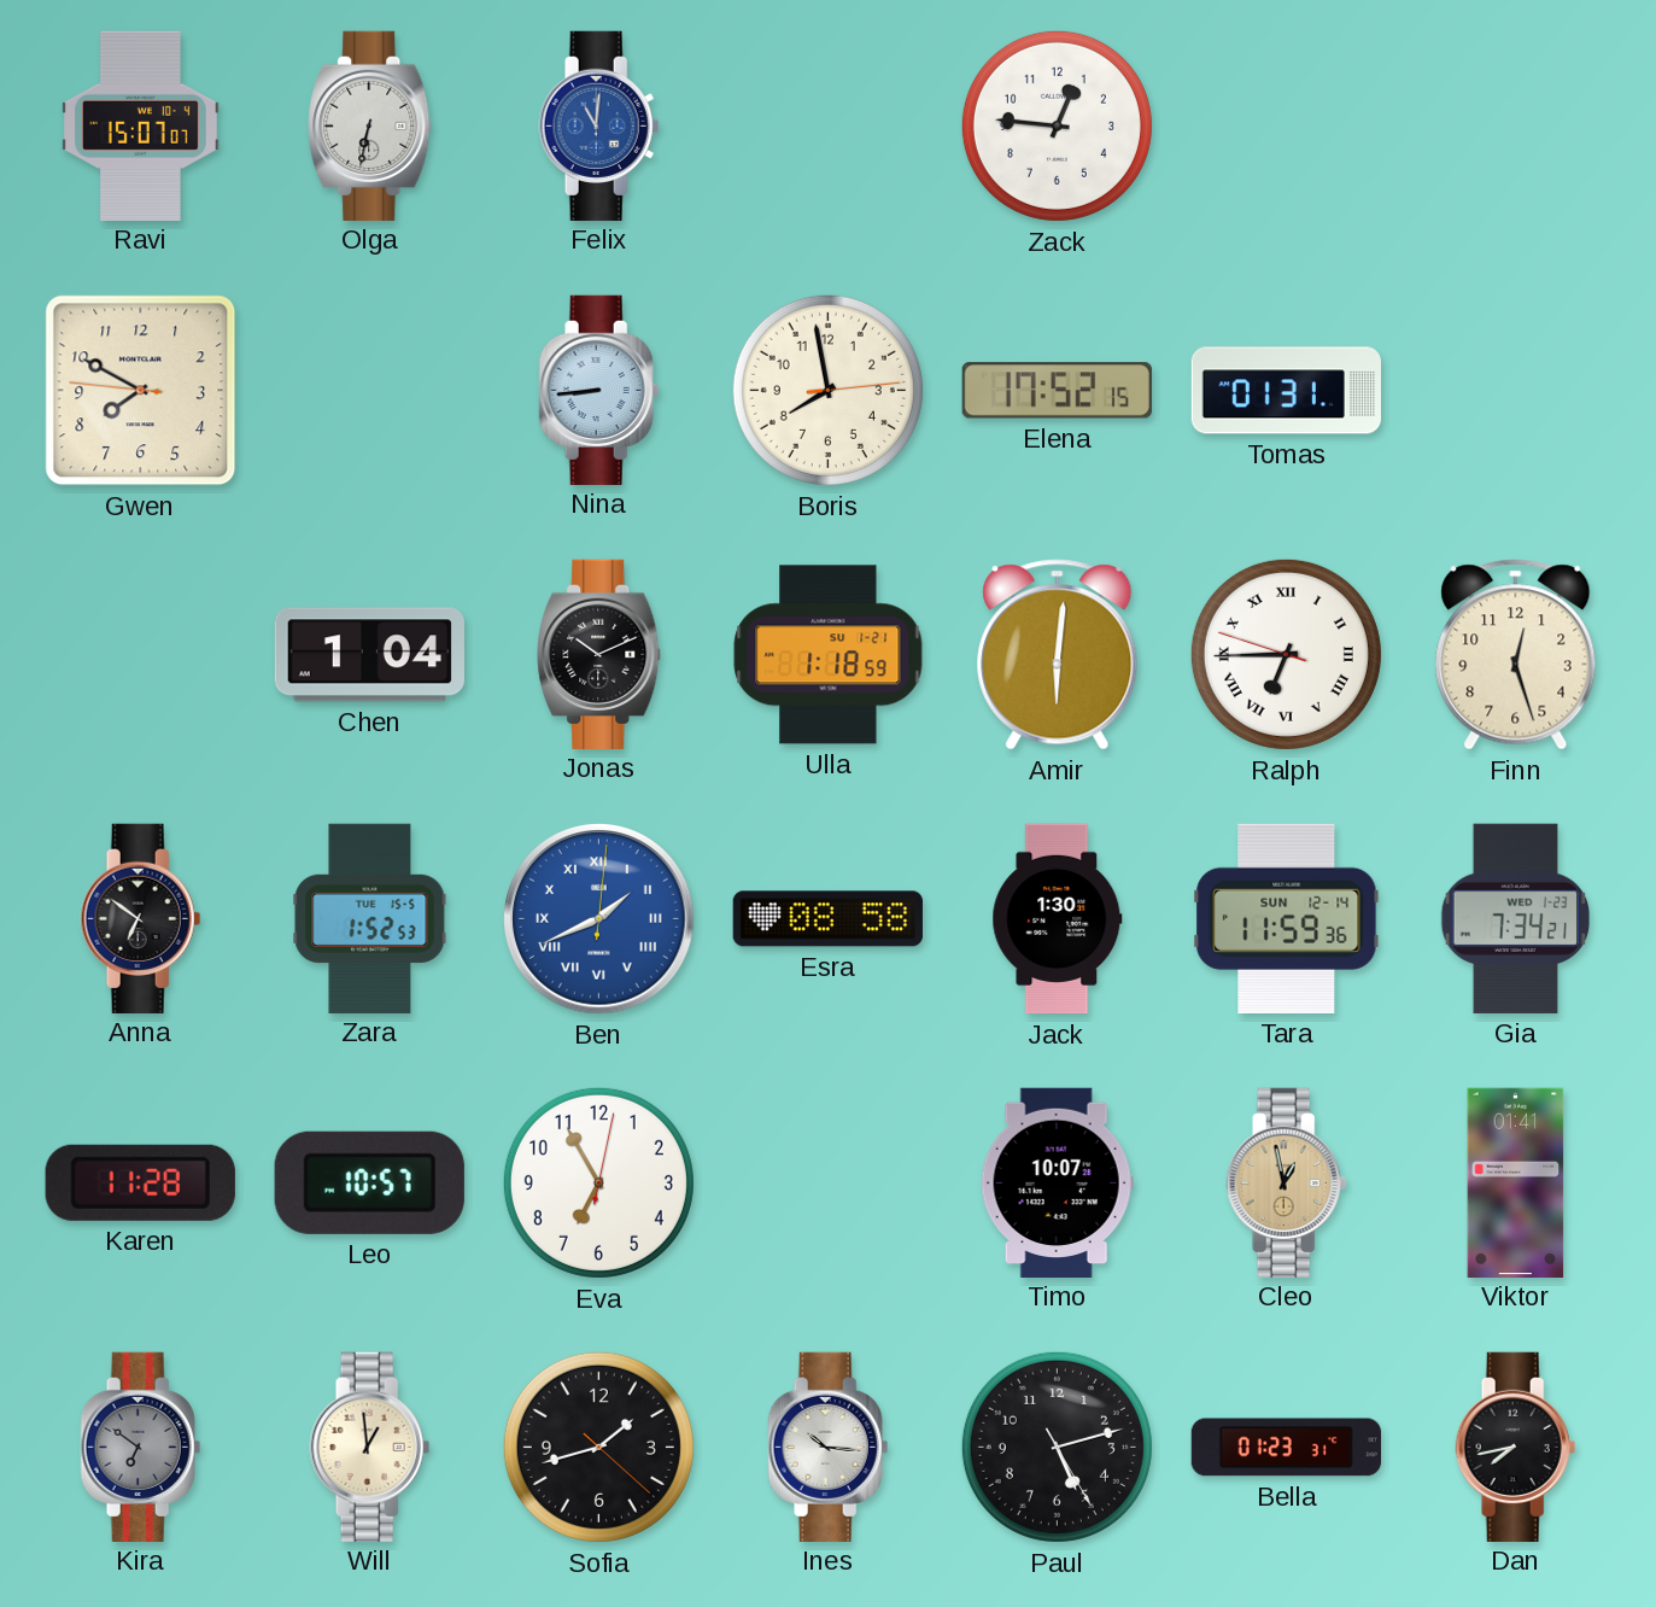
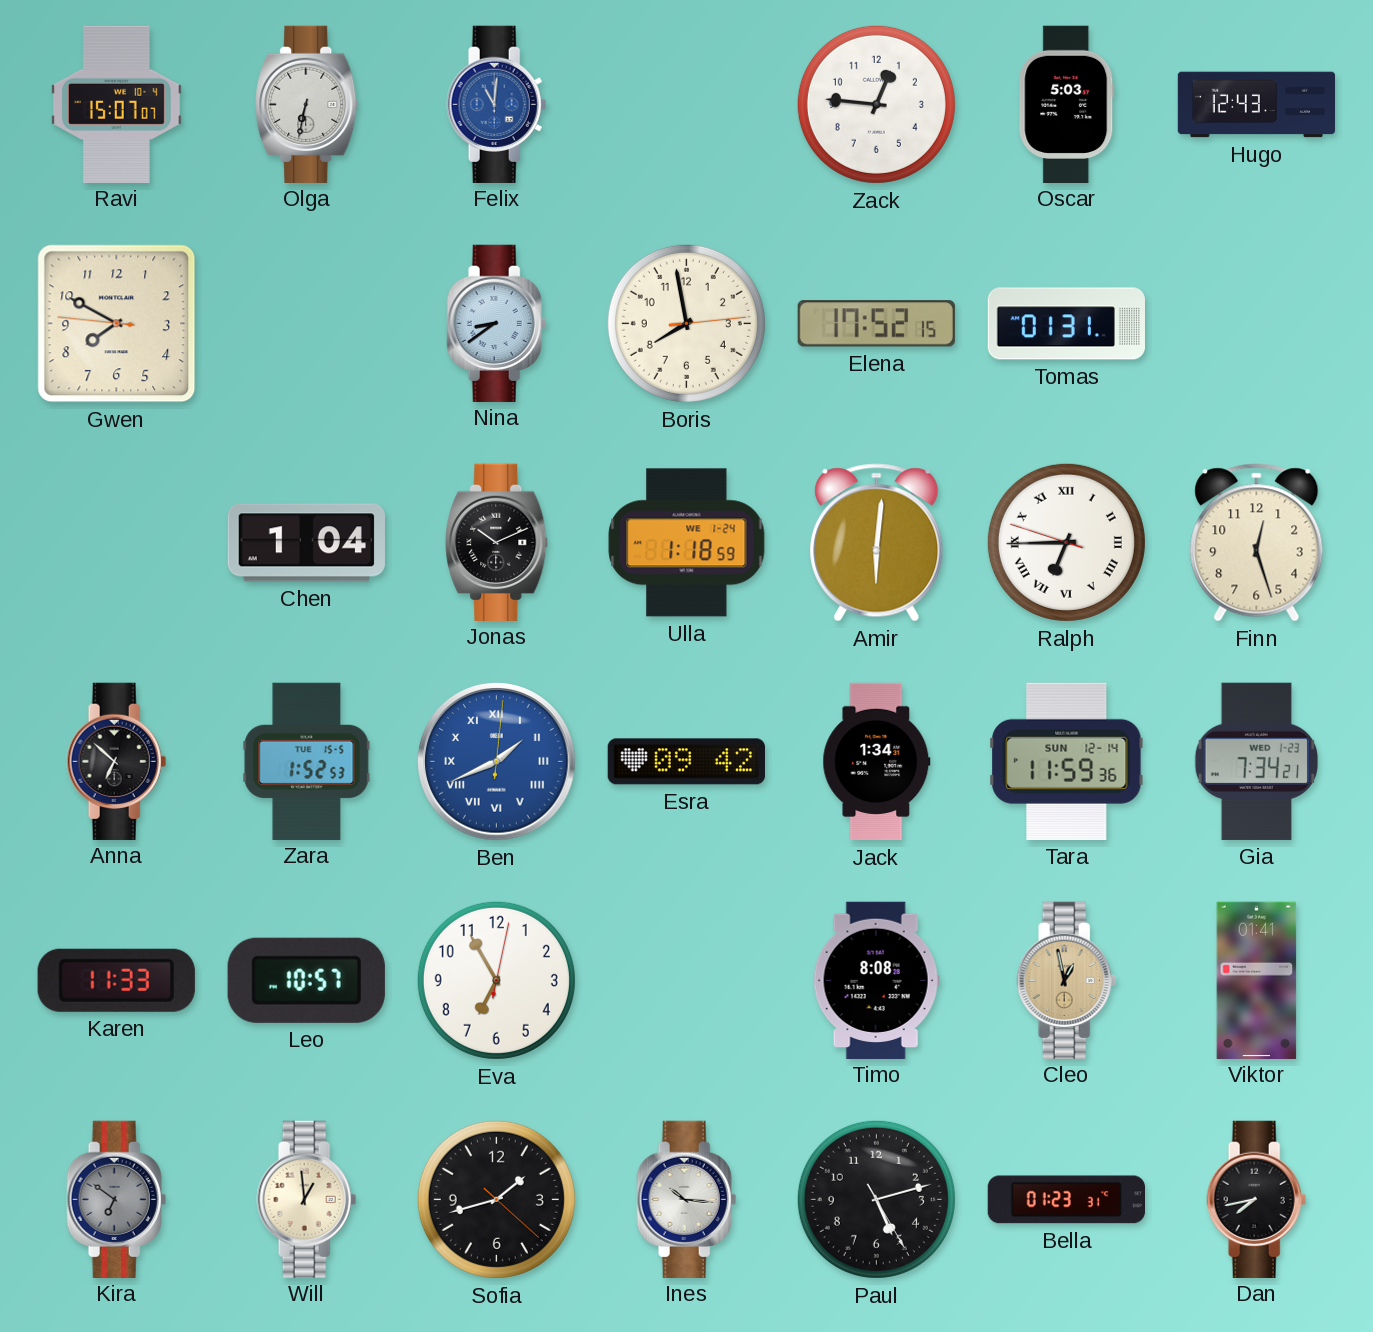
Oscar: none -> 5:03 (1067, 104)
Hugo: none -> 12:43 (1257, 105)
Nina: 8:44 -> 8:39 (497, 323)
Ulla date: SU 1-21 -> WE 1-24 (687, 543)
Anna: 6:51 -> 6:52 (117, 761)
Esra: 08:58 -> 09:42 (686, 762)
Jack: 1:30 -> 1:34 (877, 762)
Karen: 11:28 -> 11:33 (116, 980)
Timo: 10:07 -> 8:08 (876, 980)
